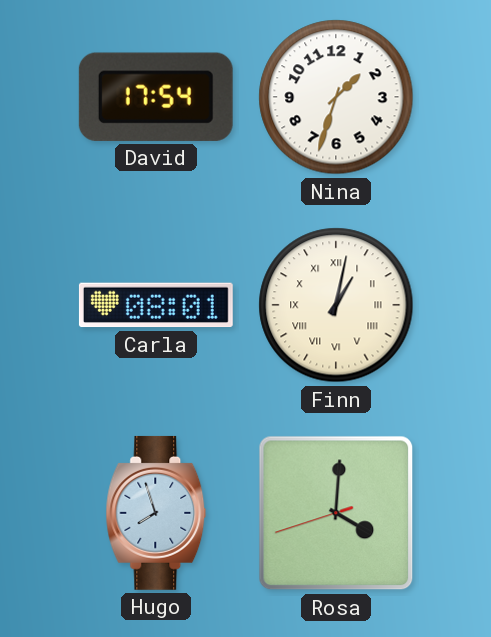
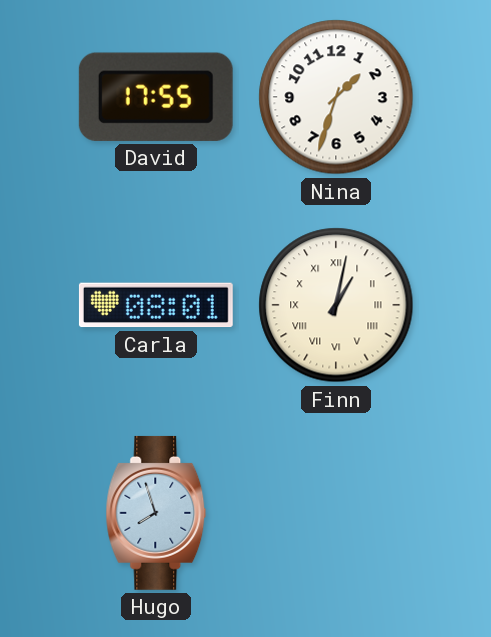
David: 17:54 -> 17:55 (156, 97)
Rosa: 4:00 -> none (336, 513)
